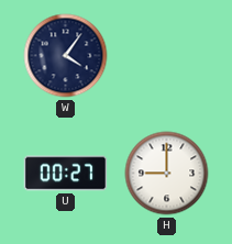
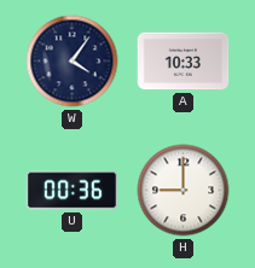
A: none -> 10:33 (184, 62)
U: 00:27 -> 00:36 (73, 191)
